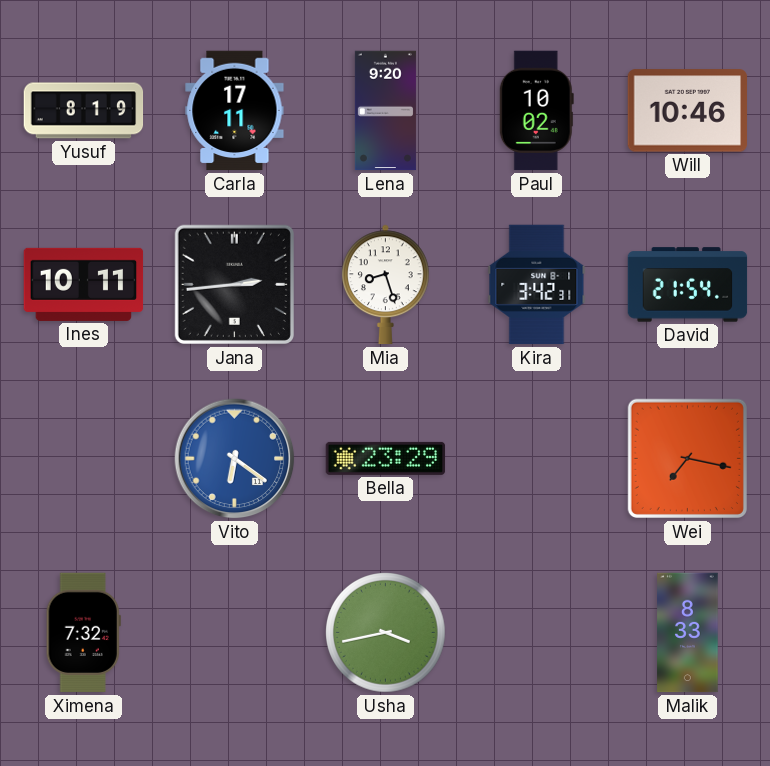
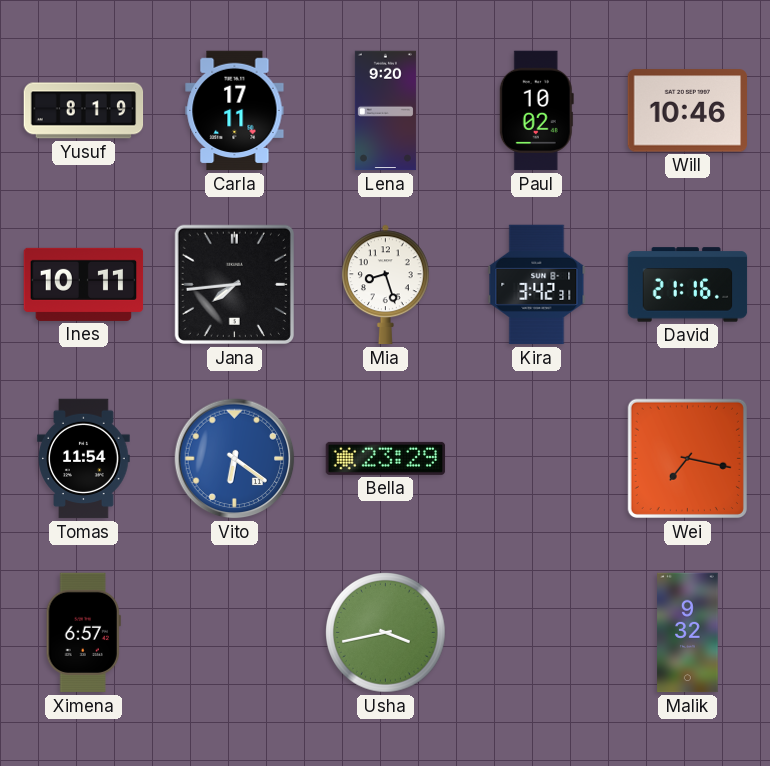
Jana: 2:44 -> 7:44 (234, 284)
David: 21:54 -> 21:16 (688, 285)
Tomas: none -> 11:54 (84, 459)
Ximena: 7:32 -> 6:57 (83, 633)
Malik: 8:33 -> 9:32 (688, 633)
